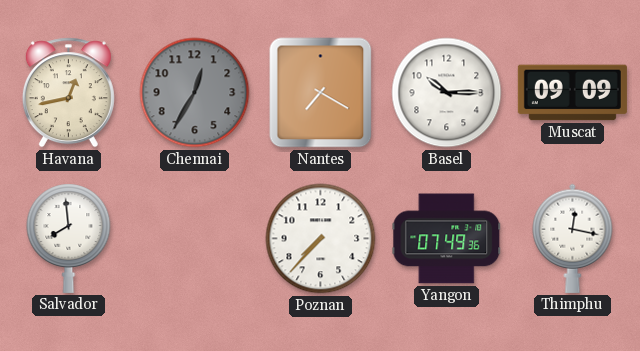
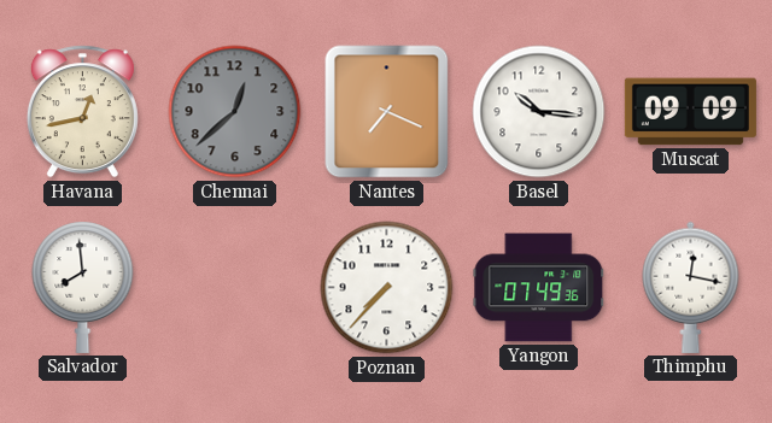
Chennai: 12:35 -> 12:38 (235, 112)
Nantes: 7:20 -> 7:19 (387, 112)
Basel: 10:15 -> 10:16 (539, 112)
